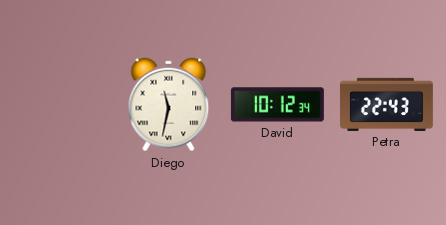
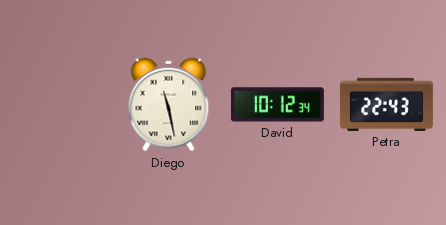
Diego: 11:32 -> 11:28 (169, 105)
